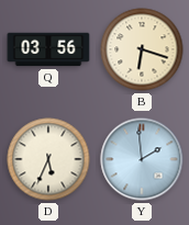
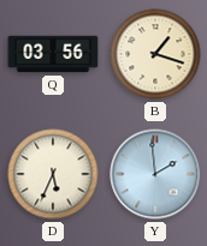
B: 6:18 -> 1:18 (155, 54)
